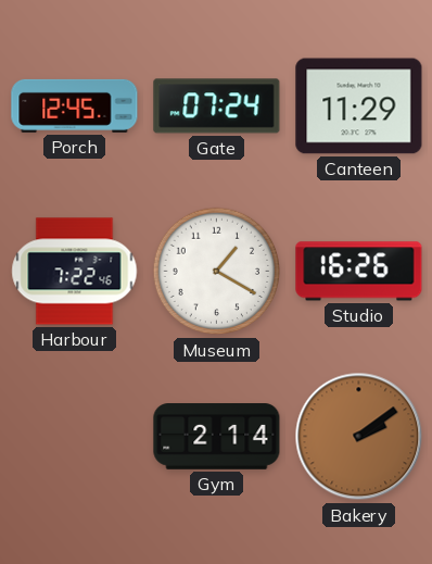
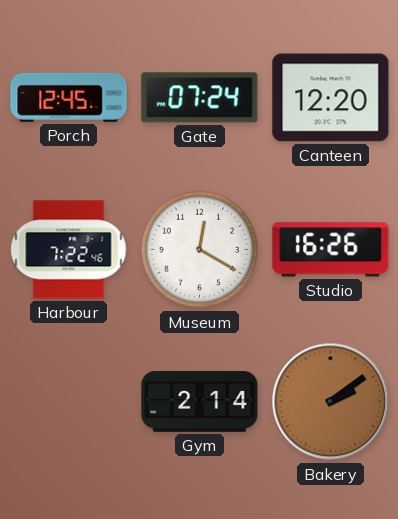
Canteen: 11:29 -> 12:20 (331, 98)
Museum: 1:20 -> 12:20 (200, 250)
